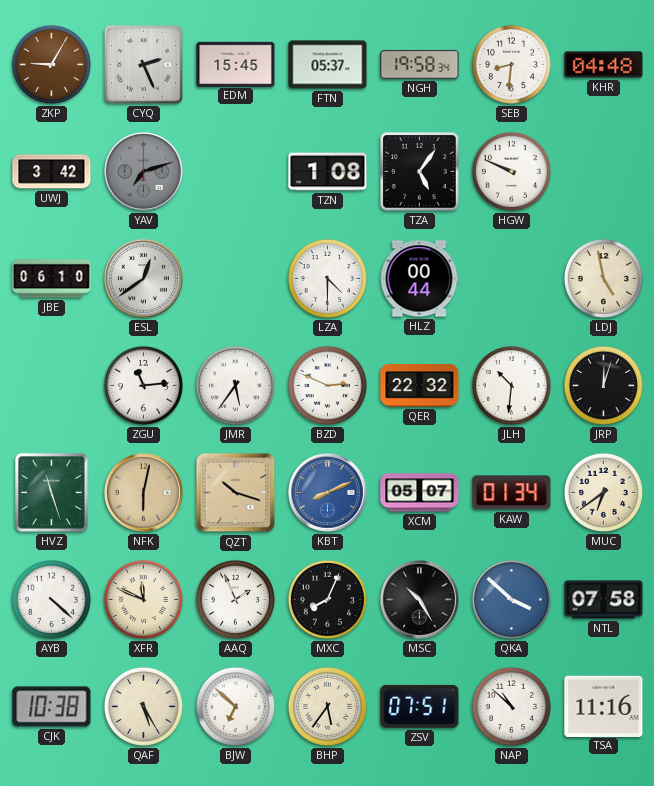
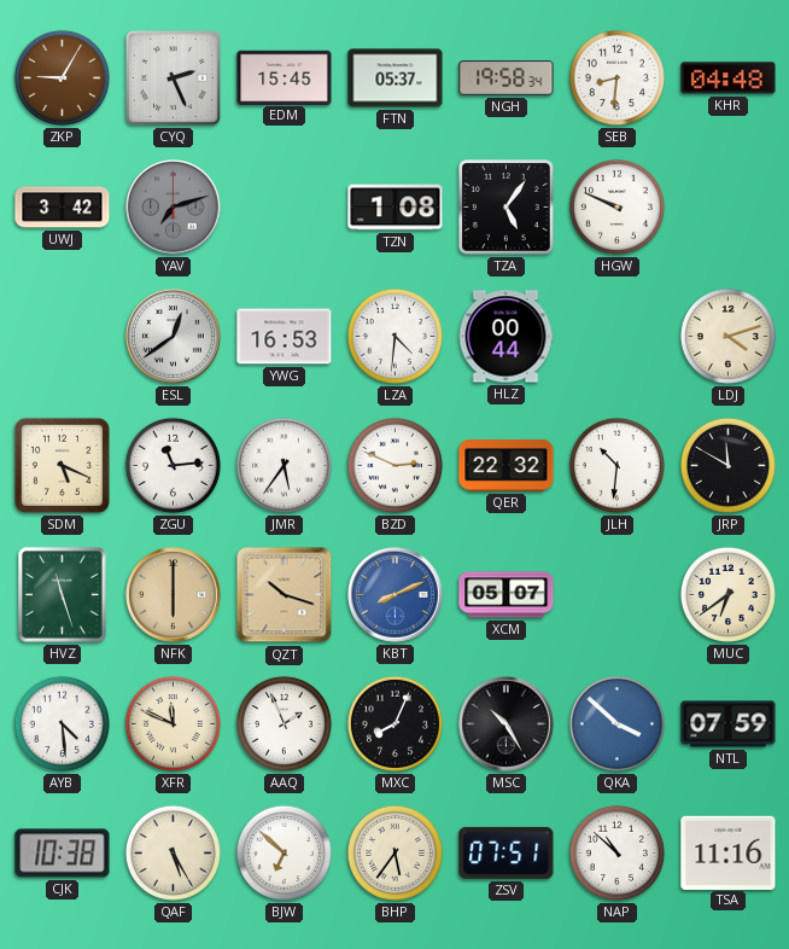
JBE: 06:10 -> none (52, 279)
YWG: none -> 16:53 (285, 337)
LZA: 4:30 -> 4:31 (394, 336)
LDJ: 4:58 -> 4:12 (727, 336)
SDM: none -> 5:19 (62, 465)
JRP: 12:03 -> 11:50 (727, 465)
NFK: 6:02 -> 6:00 (174, 595)
KAW: 01:34 -> none (512, 493)
AYB: 4:22 -> 4:29 (62, 723)
NTL: 07:58 -> 07:59 (729, 724)
